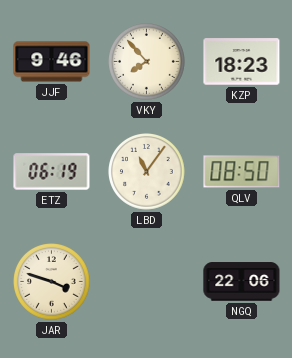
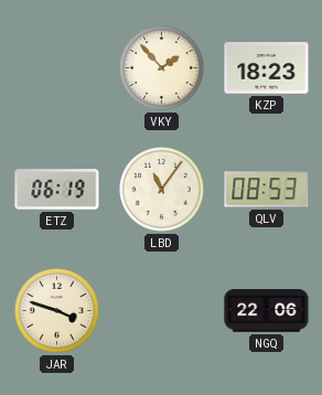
JJF: 9:46 -> none (52, 62)
VKY: 7:53 -> 1:53 (162, 68)
QLV: 08:50 -> 08:53 (267, 190)
